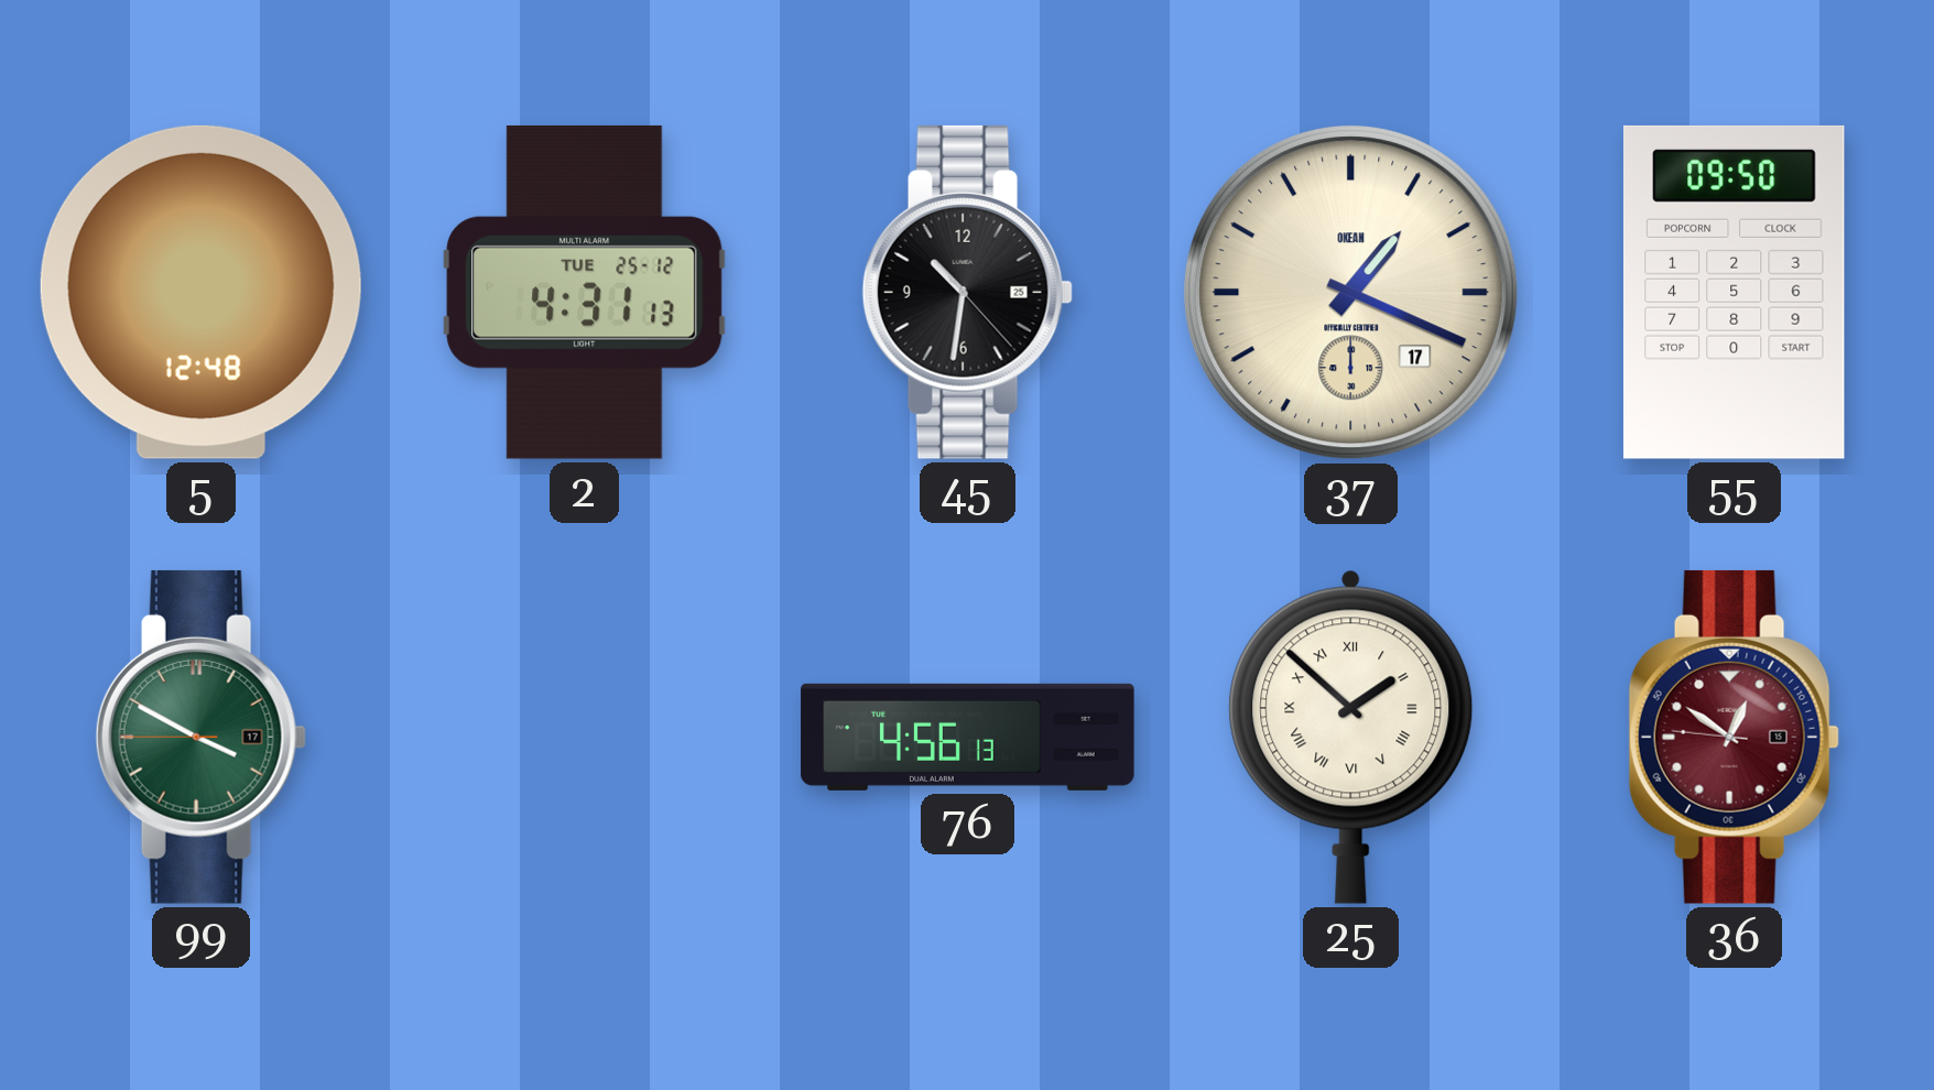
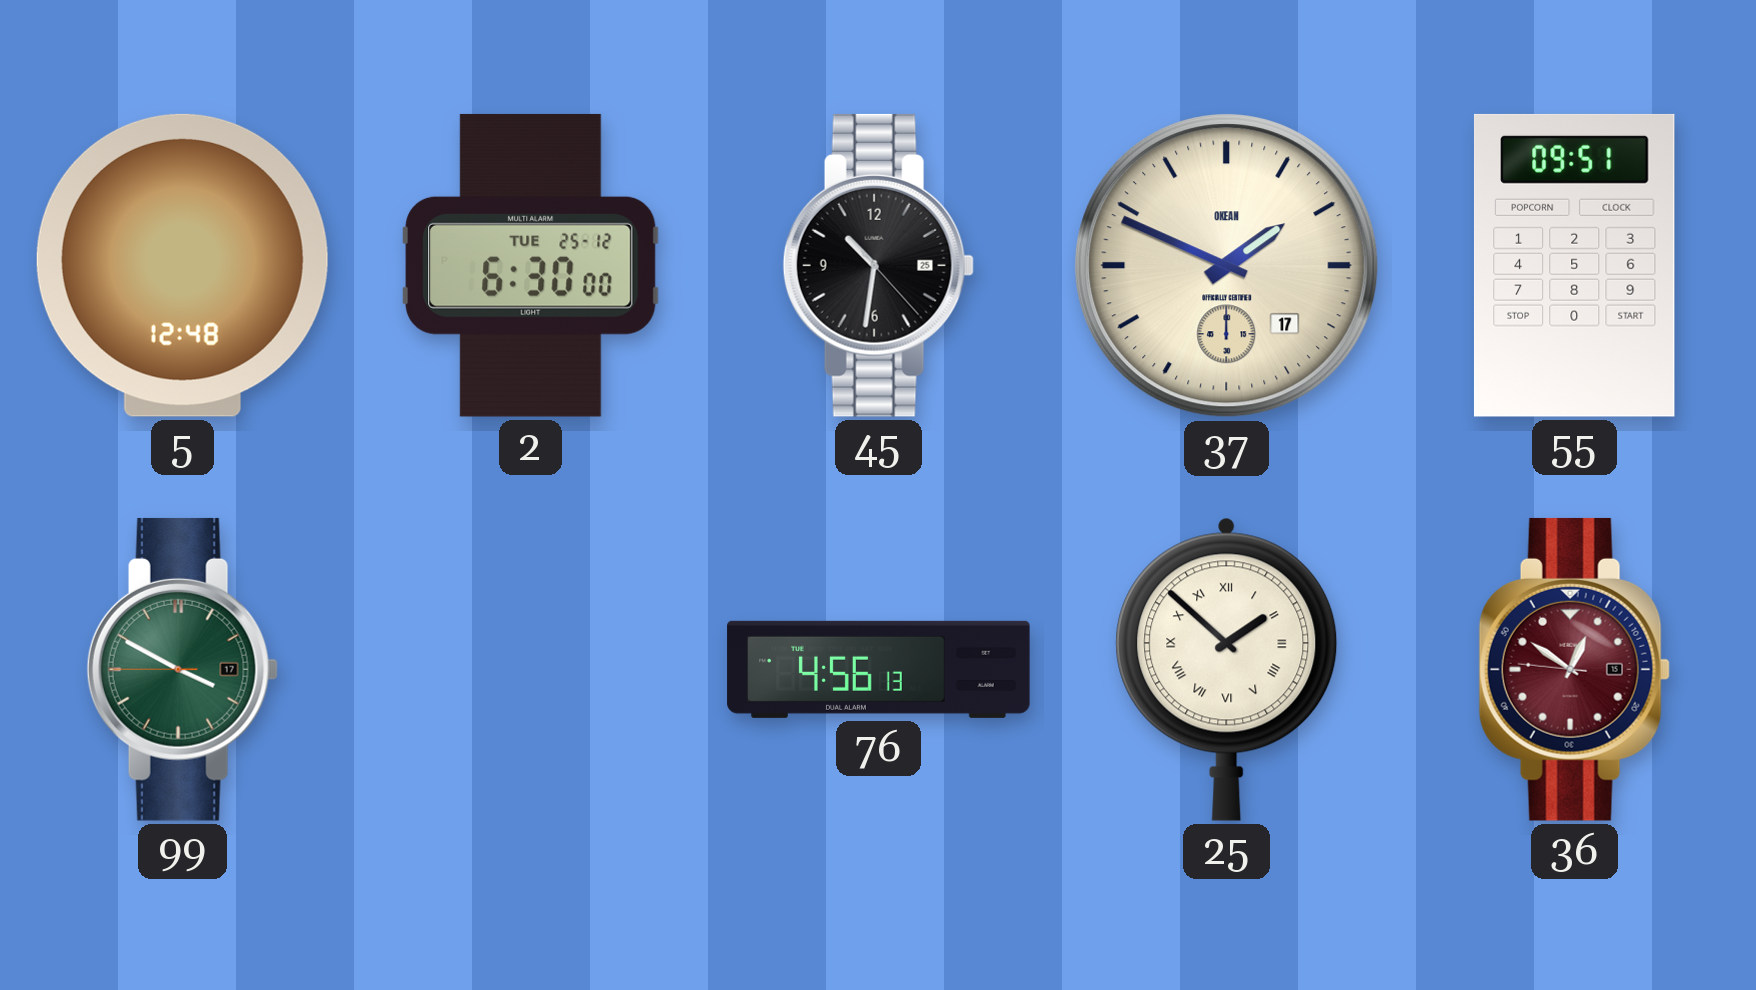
2: 4:31 -> 6:30 (531, 265)
37: 1:19 -> 1:49 (1227, 266)
55: 09:50 -> 09:51 (1574, 265)
